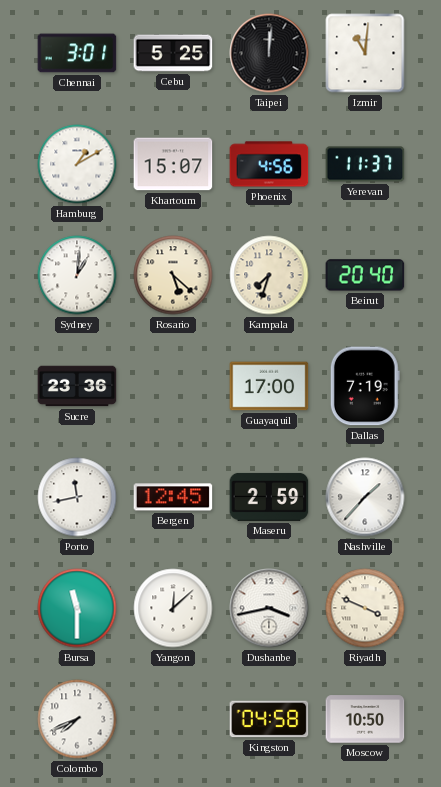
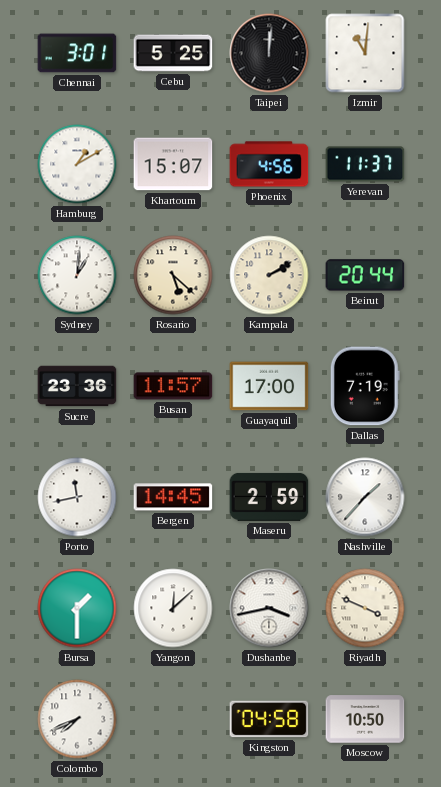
Kampala: 7:33 -> 2:10 (269, 275)
Beirut: 20:40 -> 20:44 (365, 275)
Busan: none -> 11:57 (173, 386)
Bergen: 12:45 -> 14:45 (173, 497)
Bursa: 11:30 -> 1:30 (77, 608)
